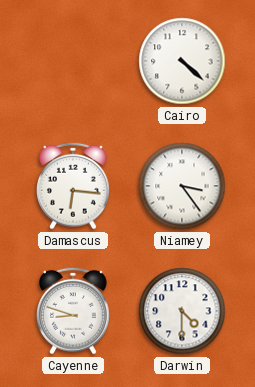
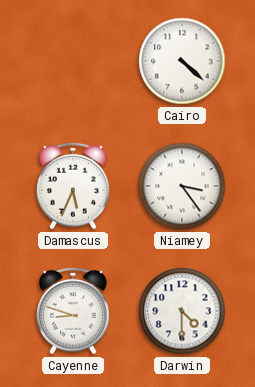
Damascus: 6:16 -> 5:34 (73, 186)
